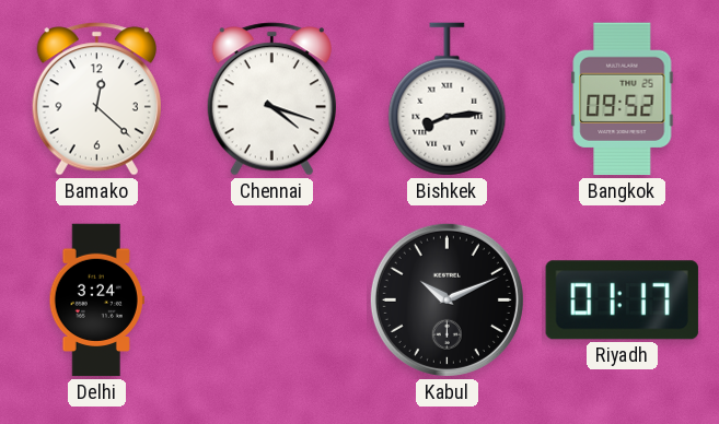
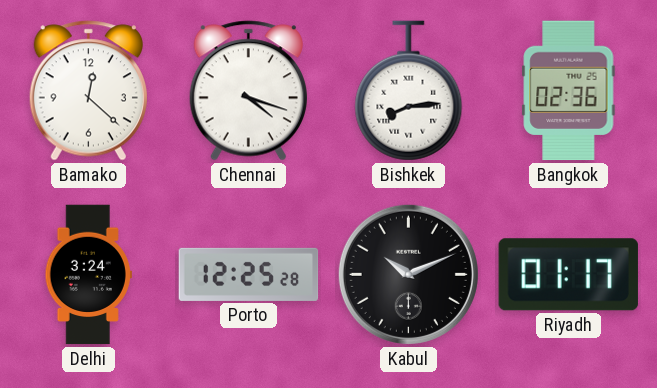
Bangkok: 09:52 -> 02:36 (569, 91)
Porto: none -> 12:25 (249, 274)
